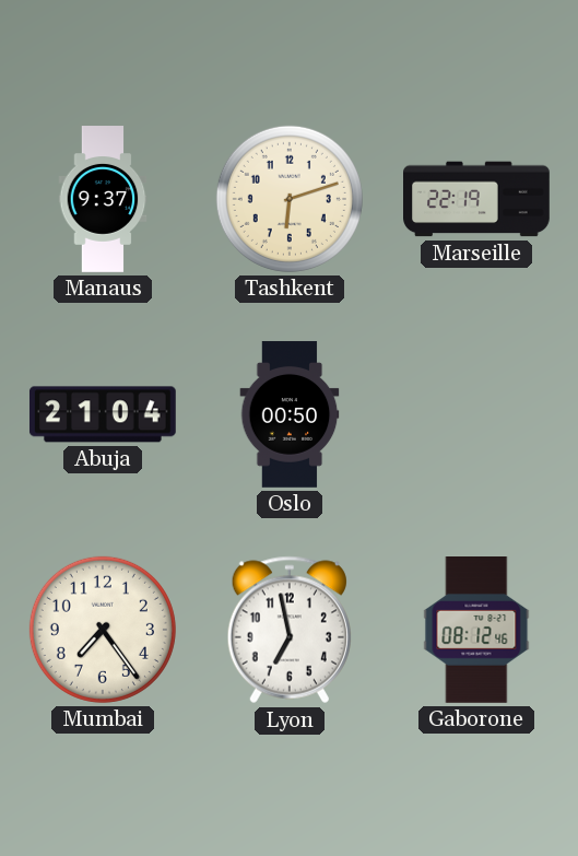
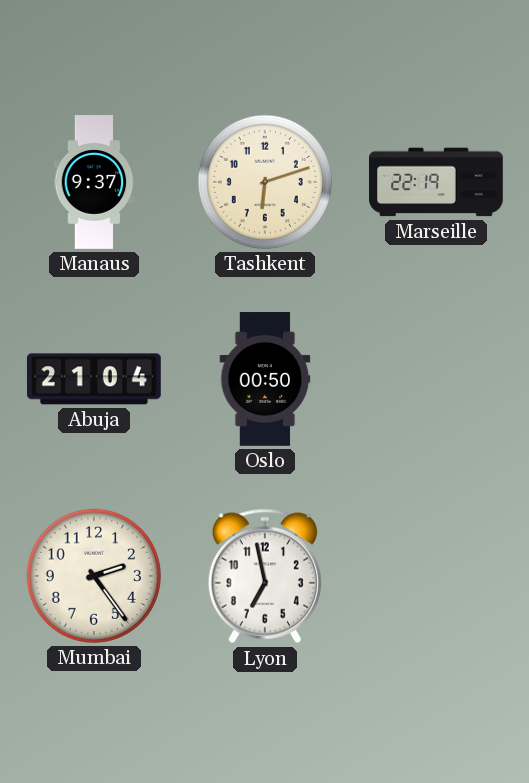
Mumbai: 7:24 -> 2:24 (94, 576)
Gaborone: 08:12 -> none (476, 631)
